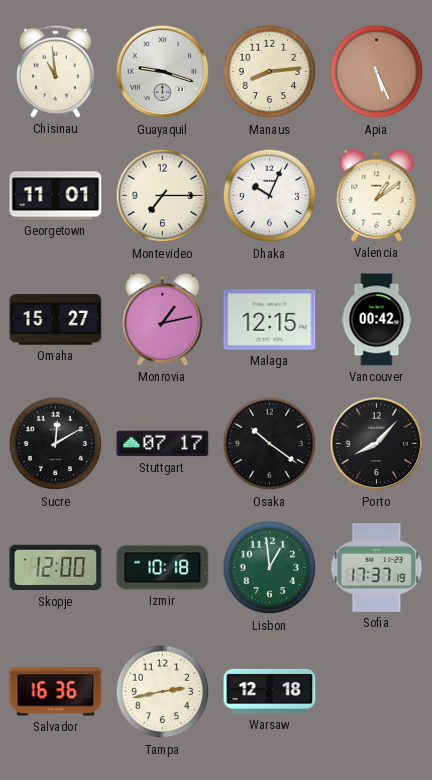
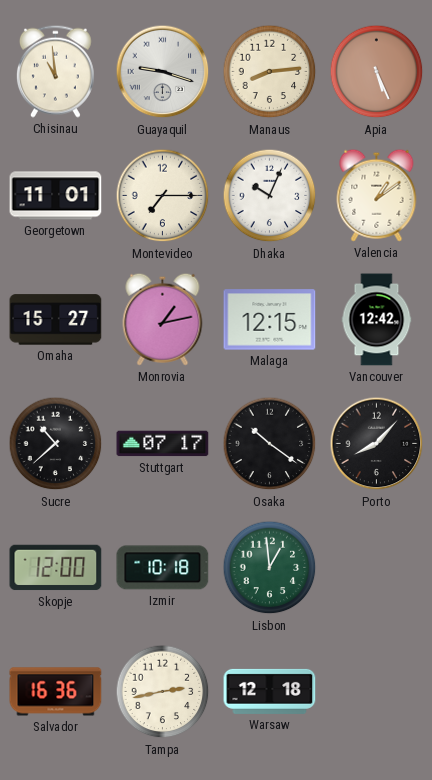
Vancouver: 00:42 -> 12:42 (377, 320)
Sucre: 12:10 -> 10:38 (56, 444)
Sofia: 17:37 -> none (377, 568)
